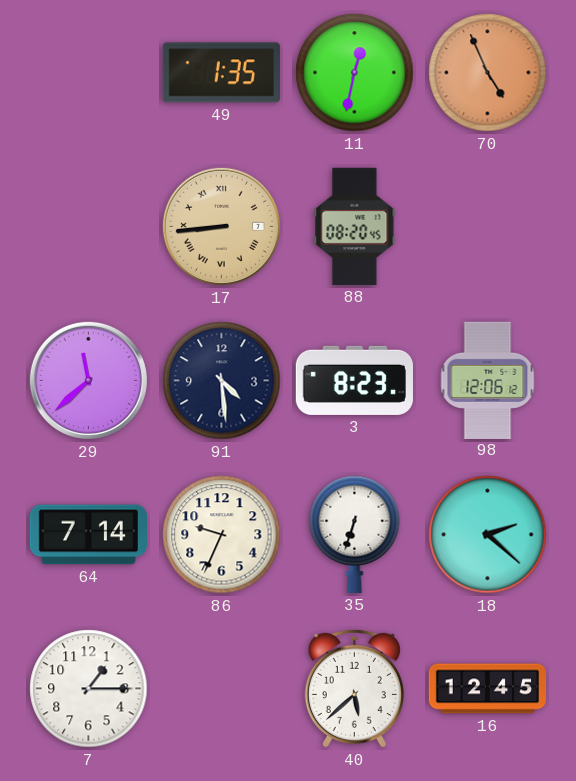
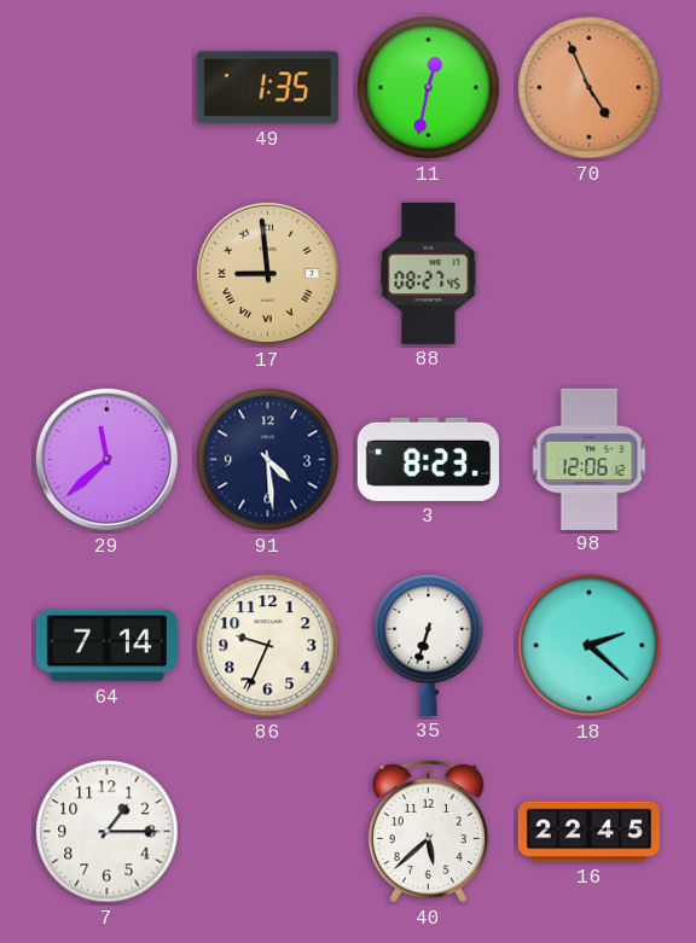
17: 8:44 -> 8:59 (267, 273)
88: 08:20 -> 08:27 (429, 273)
16: 12:45 -> 22:45 (588, 832)
